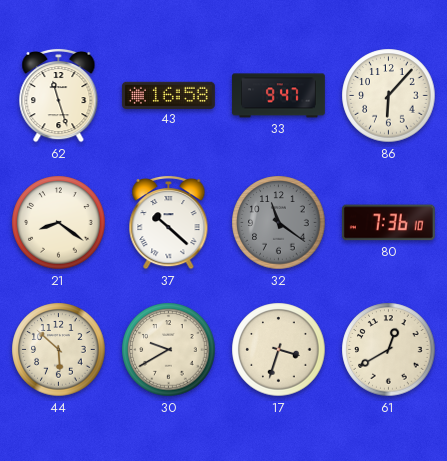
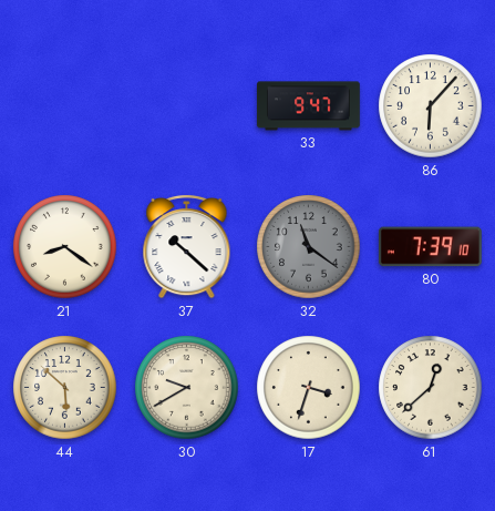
62: 11:27 -> none (59, 95)
43: 16:58 -> none (168, 95)
80: 7:36 -> 7:39 (430, 247)
61: 12:40 -> 12:38 (431, 388)
